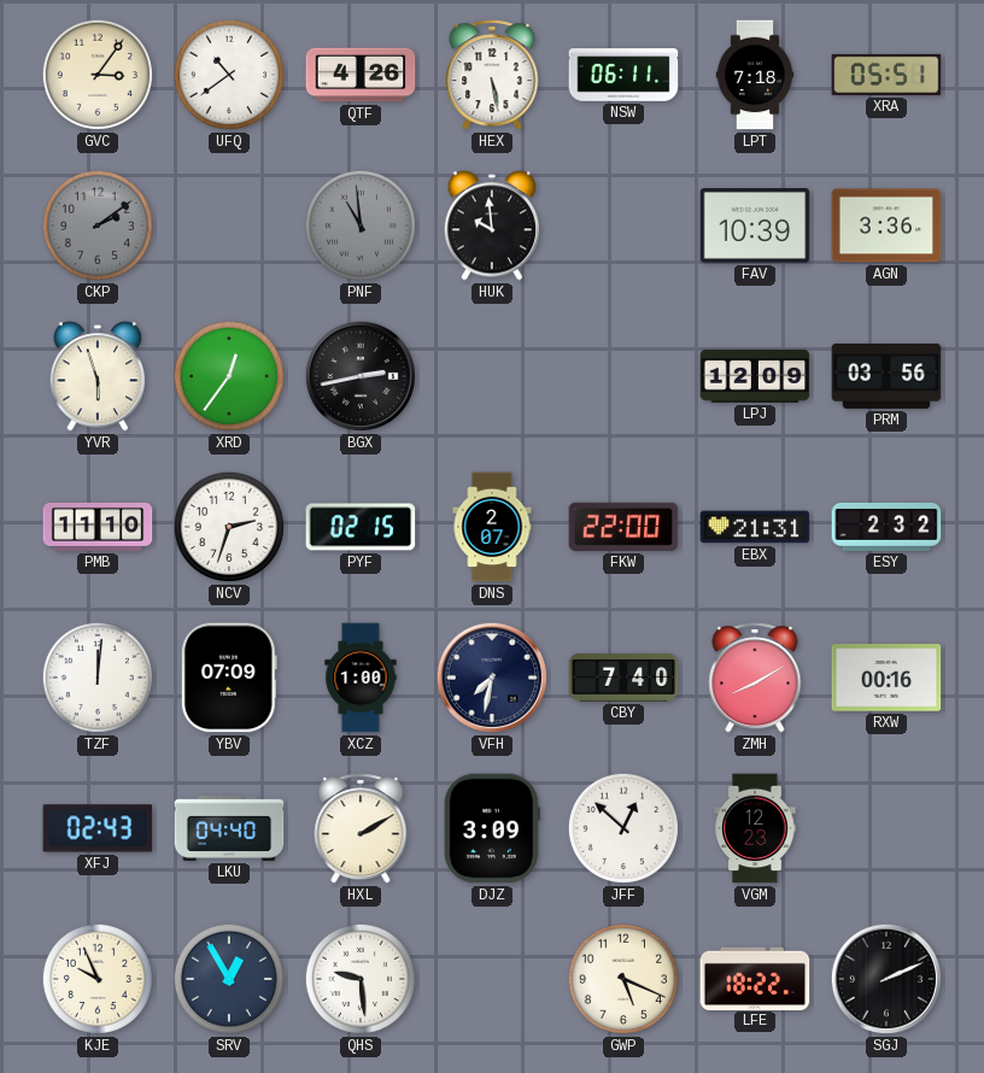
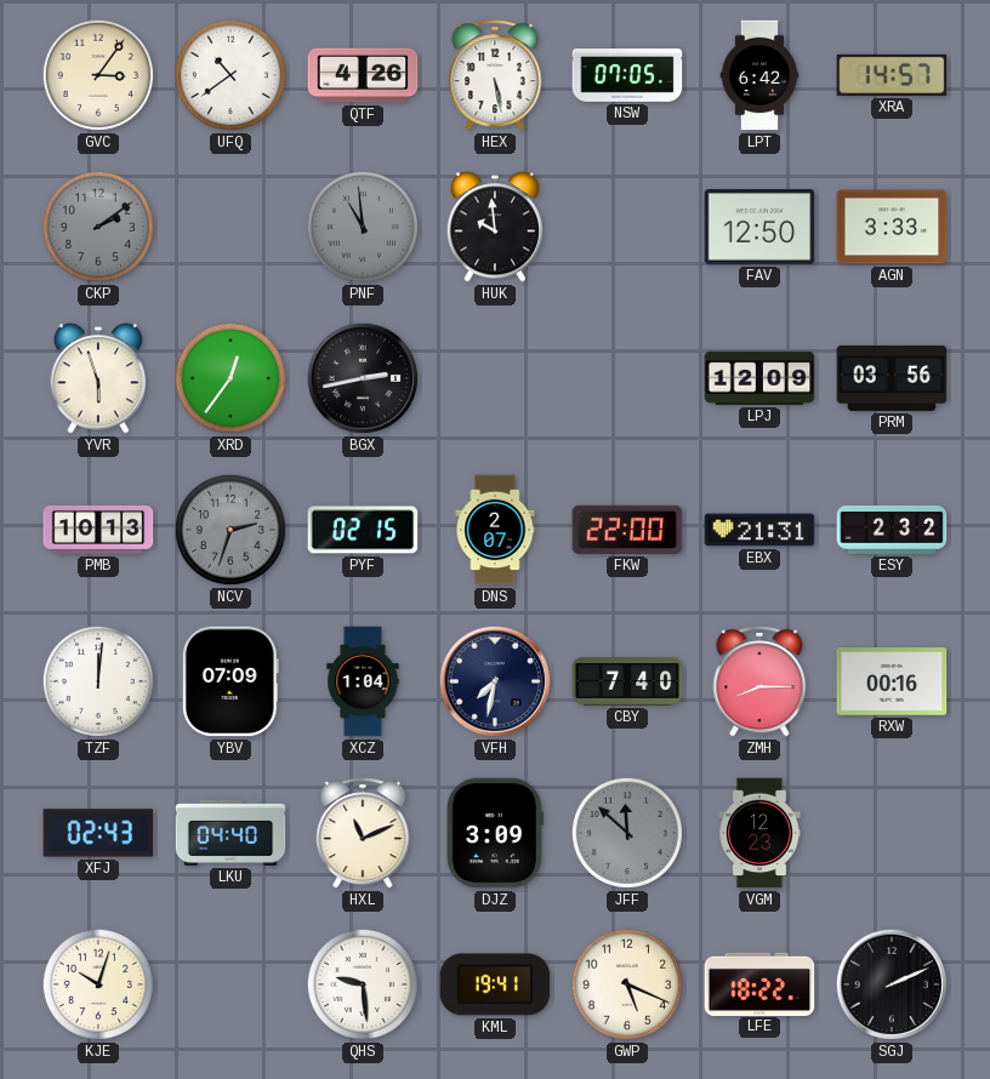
NSW: 06:11 -> 07:05 (627, 75)
LPT: 7:18 -> 6:42 (759, 75)
XRA: 05:51 -> 14:57 (892, 75)
FAV: 10:39 -> 12:50 (759, 228)
AGN: 3:36 -> 3:33 (892, 227)
PMB: 11:10 -> 10:13 (98, 530)
NCV dial: white -> grey (231, 530)
XCZ: 1:00 -> 1:04 (363, 681)
ZMH: 8:10 -> 8:15 (759, 681)
HXL: 2:10 -> 11:11 (363, 833)
JFF: 12:52 -> 11:52 (627, 833)
JFF dial: white -> grey (627, 833)
KJE: 9:56 -> 10:03 (98, 984)
SRV: 12:55 -> none (229, 979)
KML: none -> 19:41 (495, 984)
